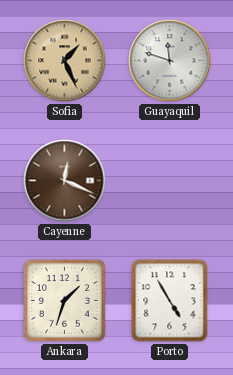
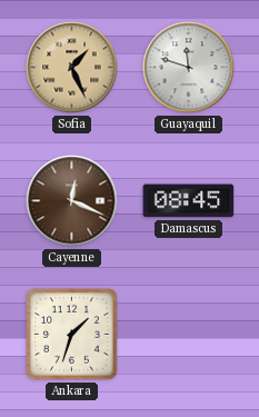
Damascus: none -> 08:45 (189, 201)
Porto: 4:55 -> none (170, 301)
